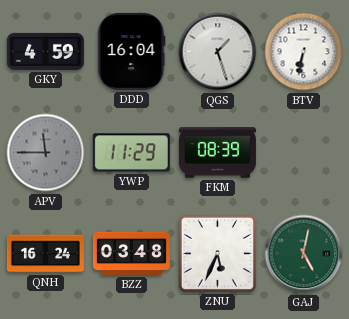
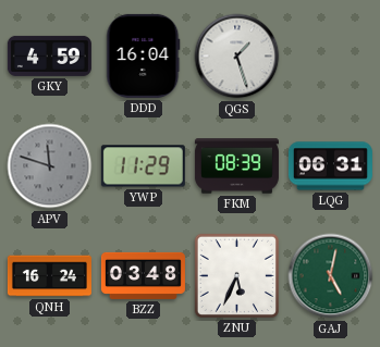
BTV: 6:32 -> none (304, 52)
APV: 11:45 -> 11:48 (50, 166)
LQG: none -> 06:31 (330, 166)
